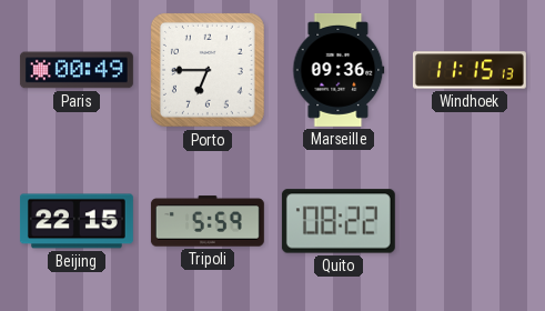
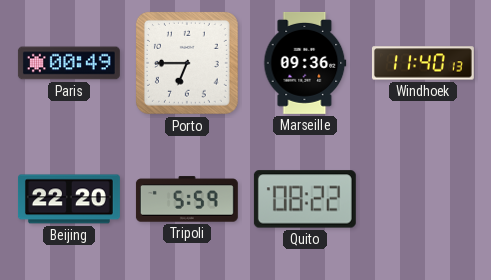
Windhoek: 11:15 -> 11:40 (423, 63)
Beijing: 22:15 -> 22:20 (69, 199)
